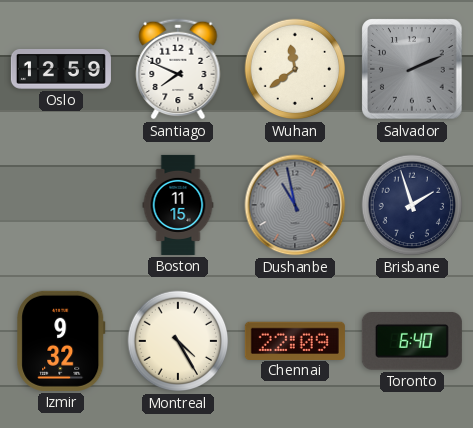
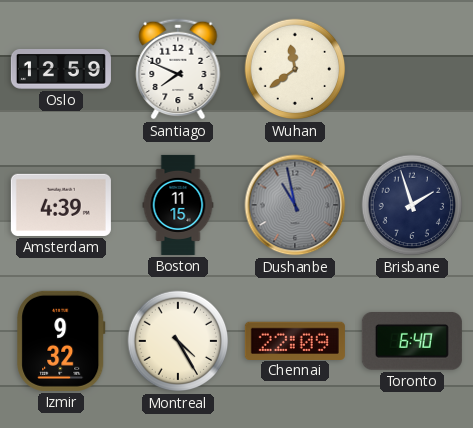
Salvador: 2:11 -> none (412, 69)
Amsterdam: none -> 4:39 (61, 205)
